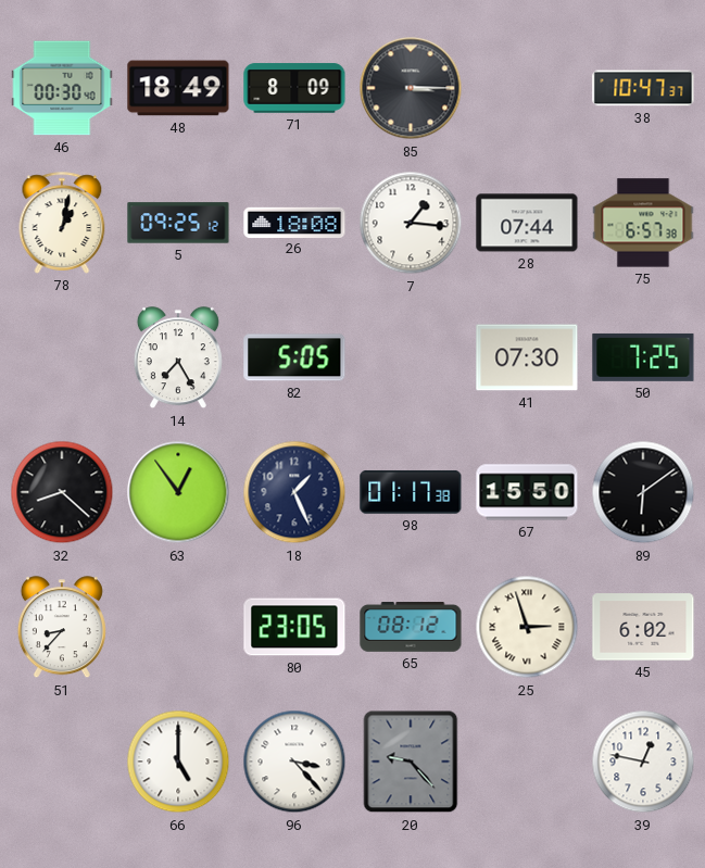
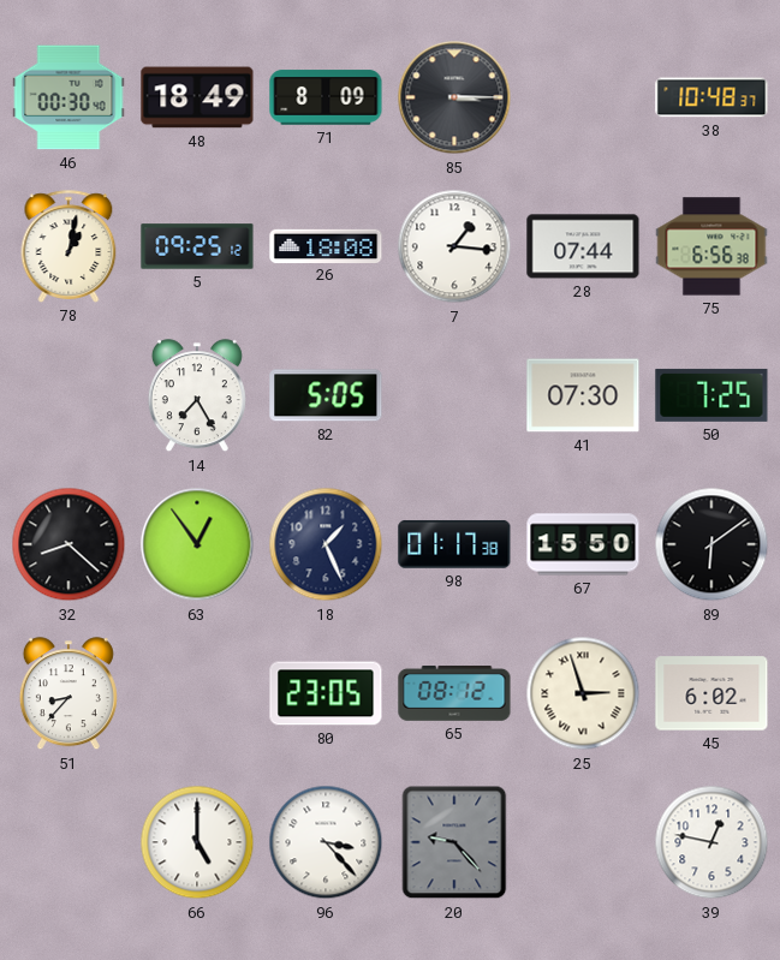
38: 10:47 -> 10:48 (711, 97)
75: 6:57 -> 6:56 (711, 246)
